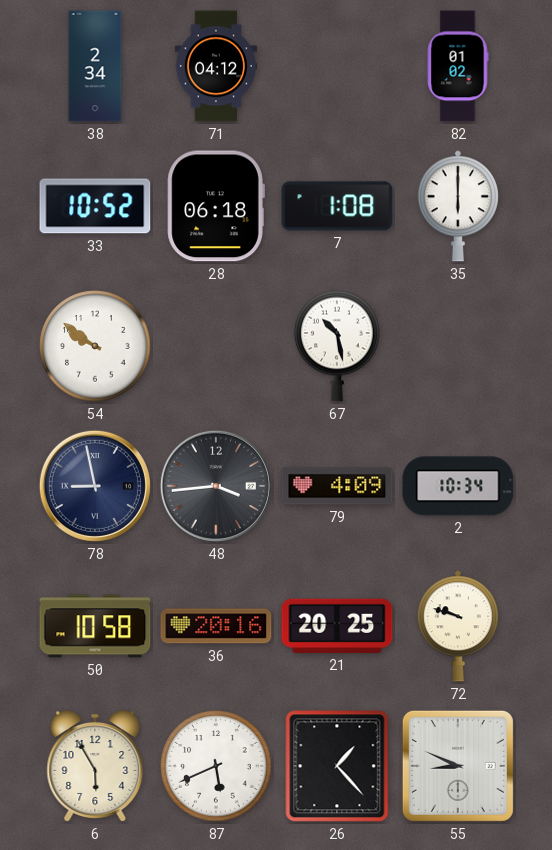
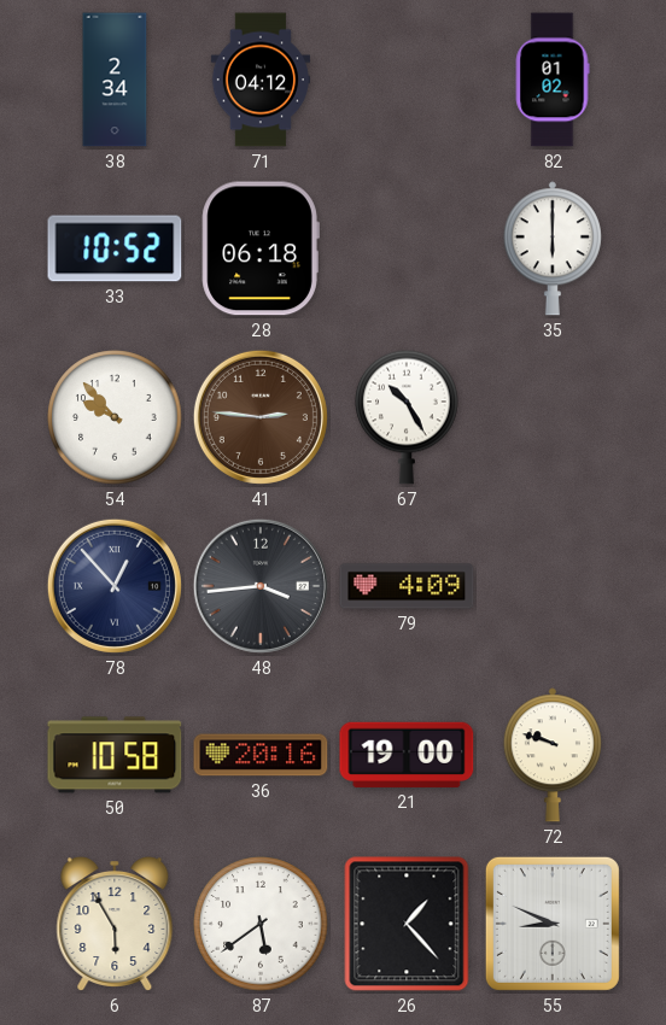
7: 1:08 -> none (337, 206)
54: 9:51 -> 9:53 (115, 417)
41: none -> 2:46 (261, 417)
67: 10:28 -> 10:25 (407, 417)
78: 8:58 -> 12:53 (115, 586)
2: 10:34 -> none (458, 486)
21: 20:25 -> 19:00 (407, 755)
87: 5:41 -> 5:39 (261, 924)
